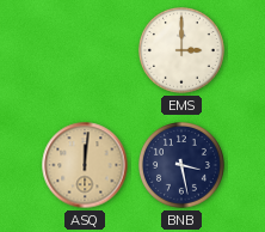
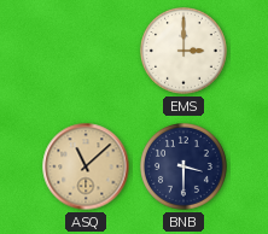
ASQ: 12:01 -> 11:08 (86, 166)
BNB: 3:28 -> 3:30 (185, 168)
